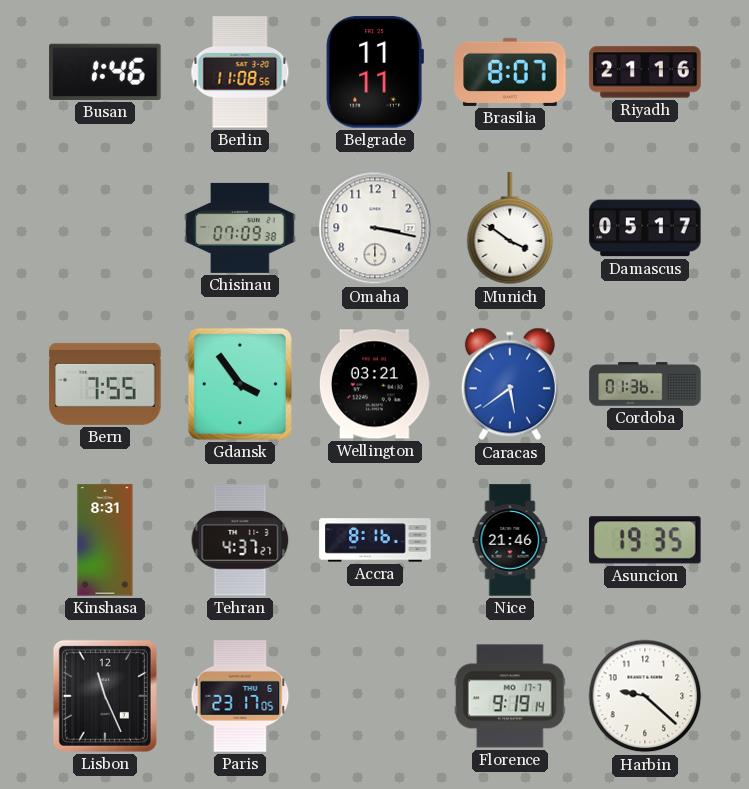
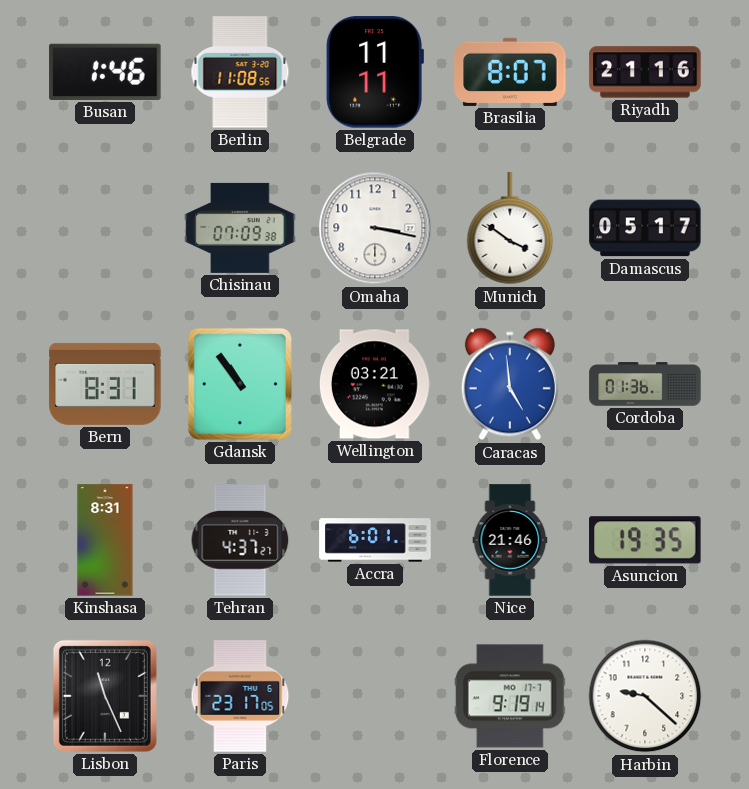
Bern: 7:55 -> 8:31 (105, 384)
Gdansk: 3:54 -> 10:54 (240, 384)
Caracas: 5:39 -> 4:59 (510, 384)
Accra: 8:16 -> 6:01 (375, 540)
